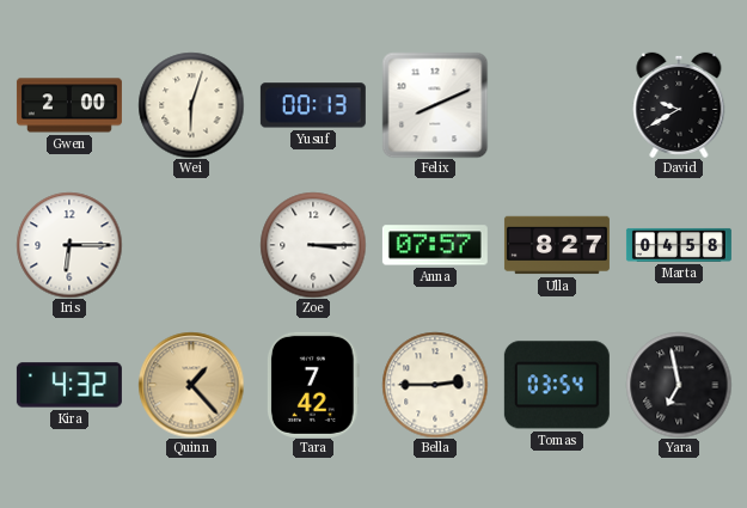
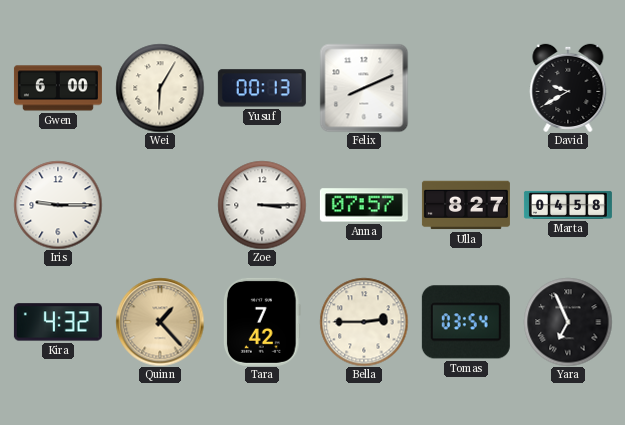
Gwen: 2:00 -> 6:00 (58, 88)
Wei: 6:03 -> 6:05 (160, 88)
Iris: 6:15 -> 9:15 (58, 205)
Yara: 6:58 -> 6:56 (568, 322)
